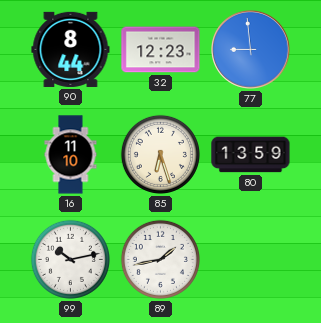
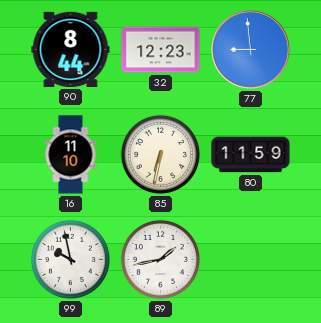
85: 6:27 -> 6:32 (160, 154)
80: 13:59 -> 11:59 (251, 155)
99: 10:13 -> 9:58 (70, 259)
